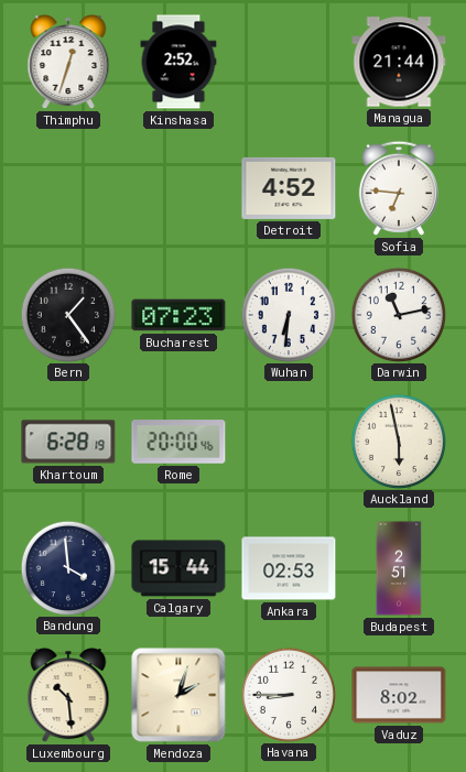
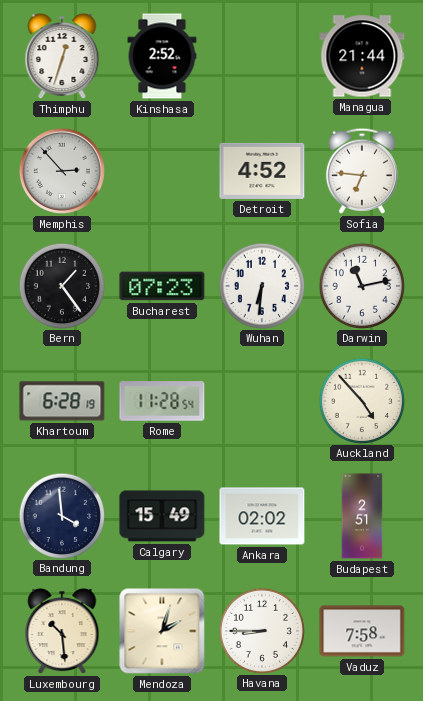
Memphis: none -> 2:53 (62, 171)
Rome: 20:00 -> 11:28 (162, 401)
Auckland: 5:58 -> 4:53 (361, 400)
Calgary: 15:44 -> 15:49 (162, 516)
Ankara: 02:53 -> 02:02 (262, 516)
Vaduz: 8:02 -> 7:58 (362, 631)
